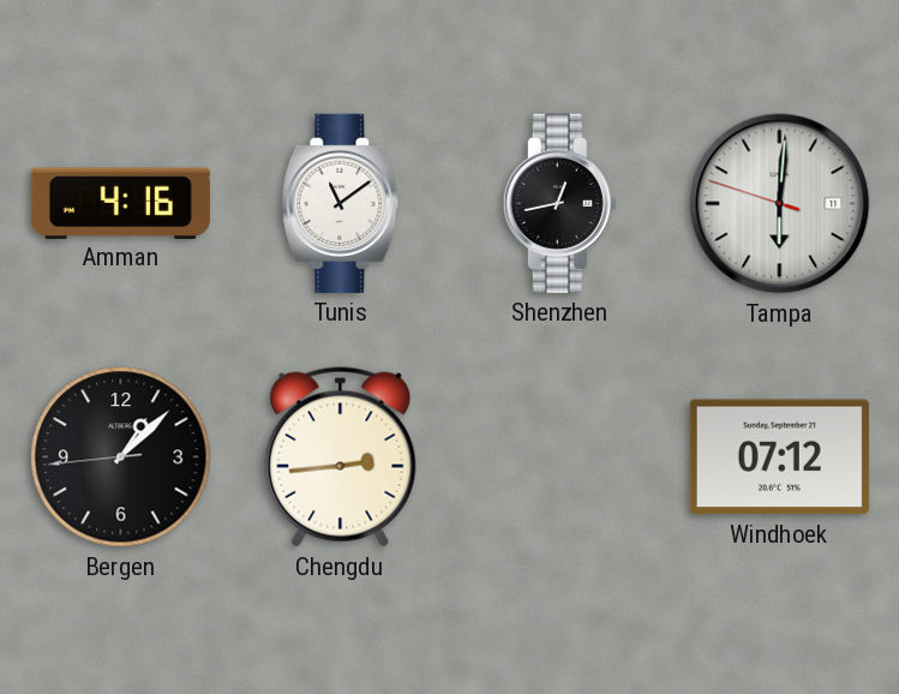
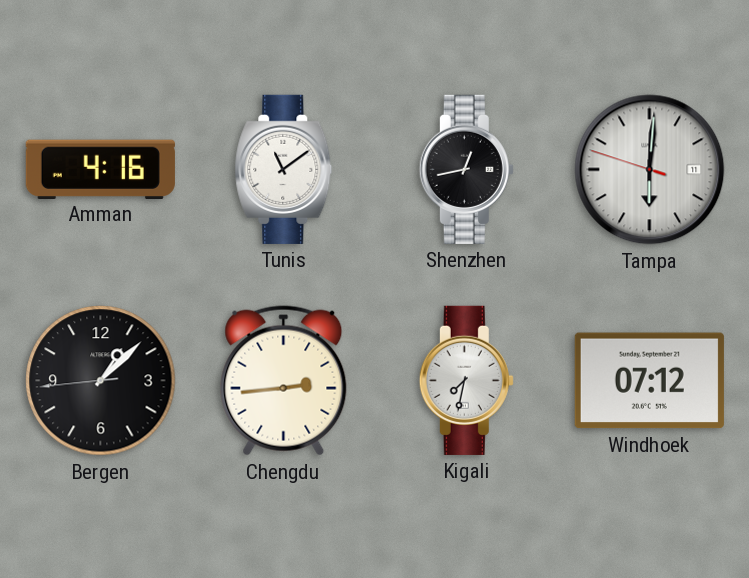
Kigali: none -> 7:32 (466, 380)
